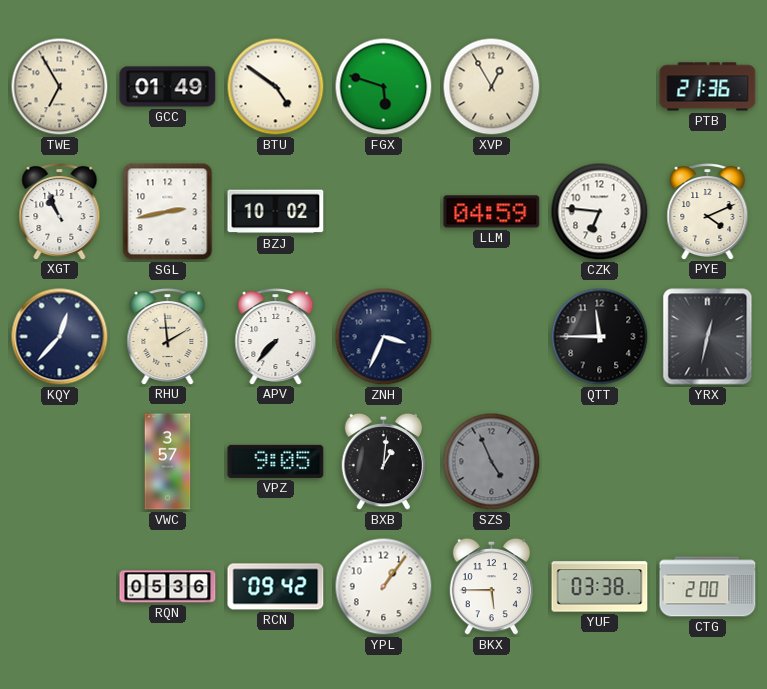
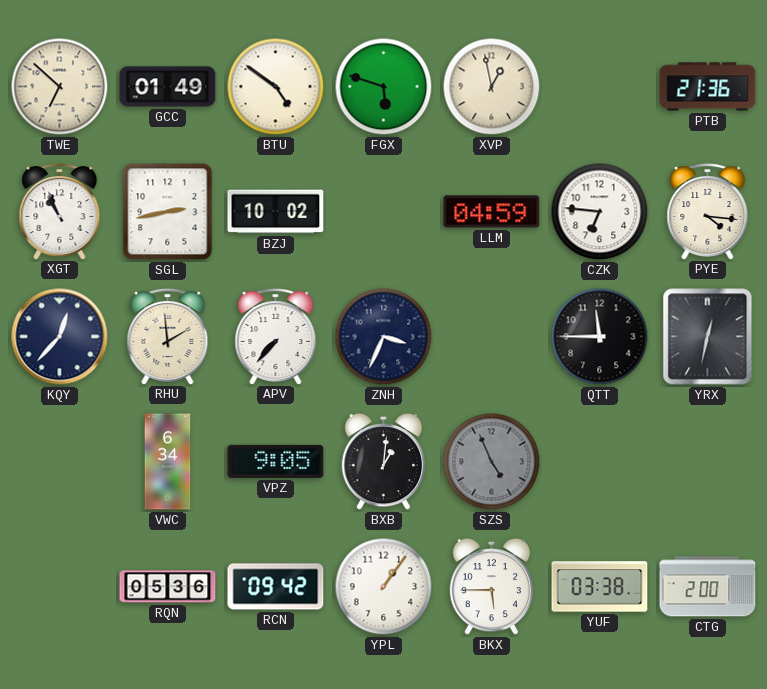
TWE: 6:55 -> 6:52 (60, 87)
XVP: 12:55 -> 12:58 (492, 87)
PYE: 4:11 -> 4:16 (708, 212)
VWC: 3:57 -> 6:34 (168, 462)
